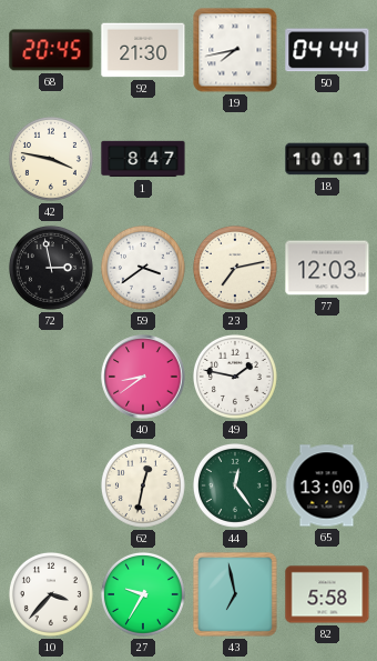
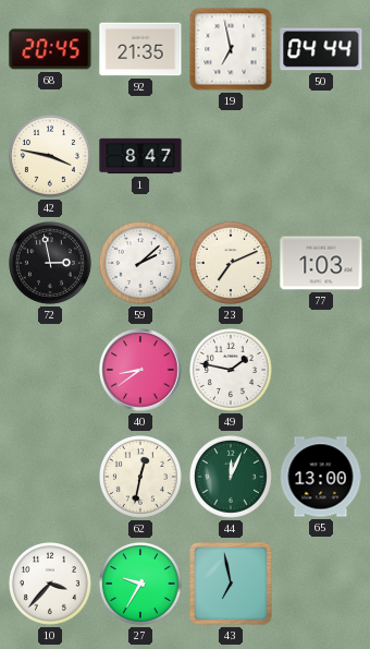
92: 21:30 -> 21:35 (140, 49)
19: 7:43 -> 6:58 (231, 49)
18: 10:01 -> none (327, 159)
59: 3:39 -> 2:08 (140, 263)
23: 7:13 -> 7:11 (231, 263)
77: 12:03 -> 1:03 (321, 263)
44: 12:24 -> 12:04 (231, 477)
82: 5:58 -> none (327, 594)
